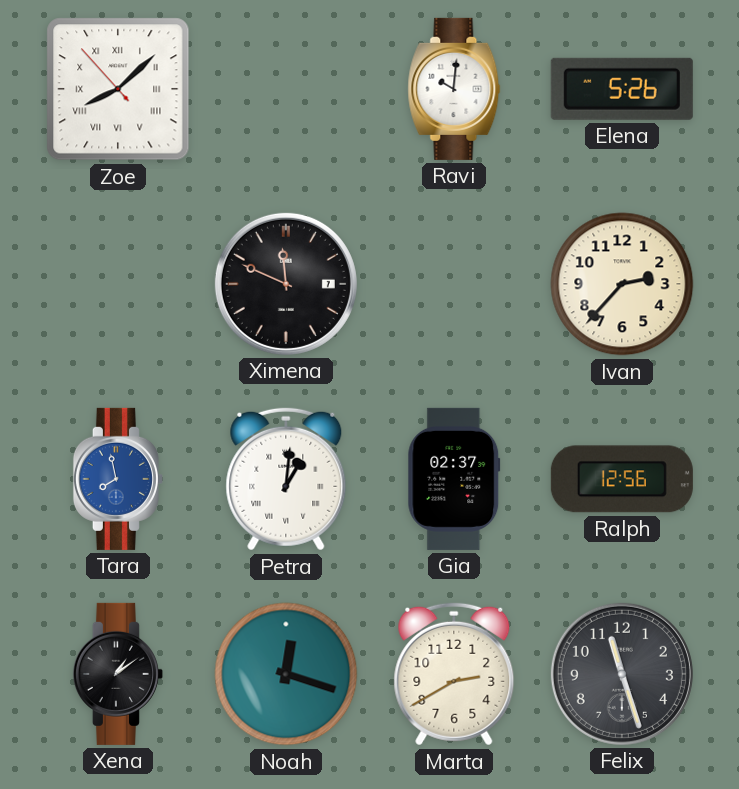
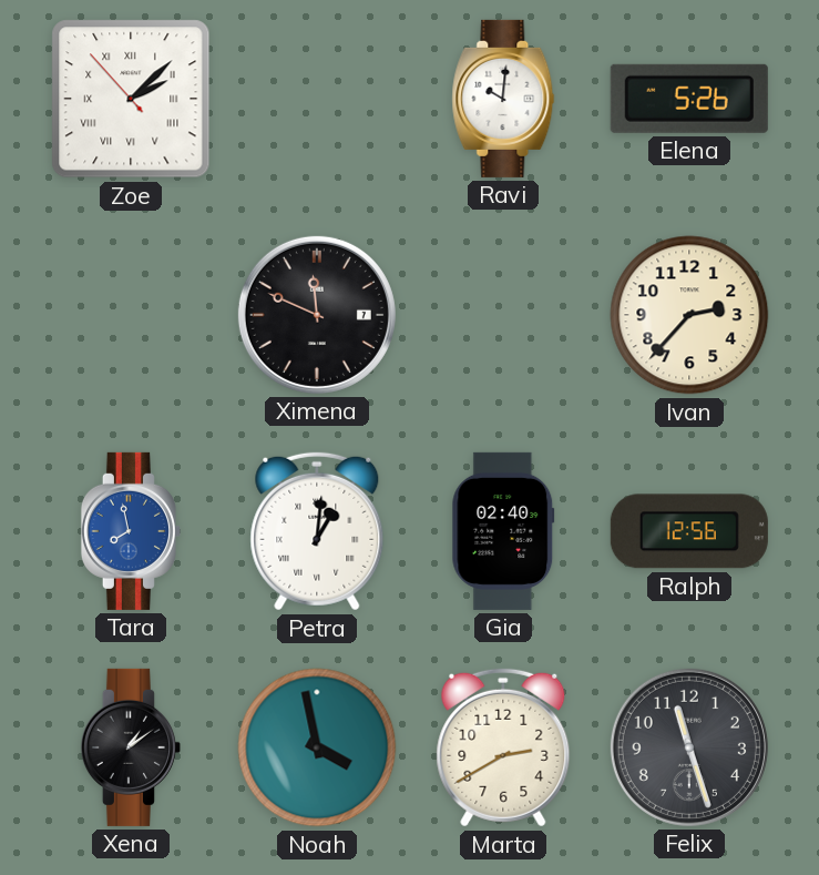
Zoe: 8:07 -> 2:07 (131, 99)
Gia: 02:37 -> 02:40 (503, 531)
Noah: 12:18 -> 3:58 (317, 747)
